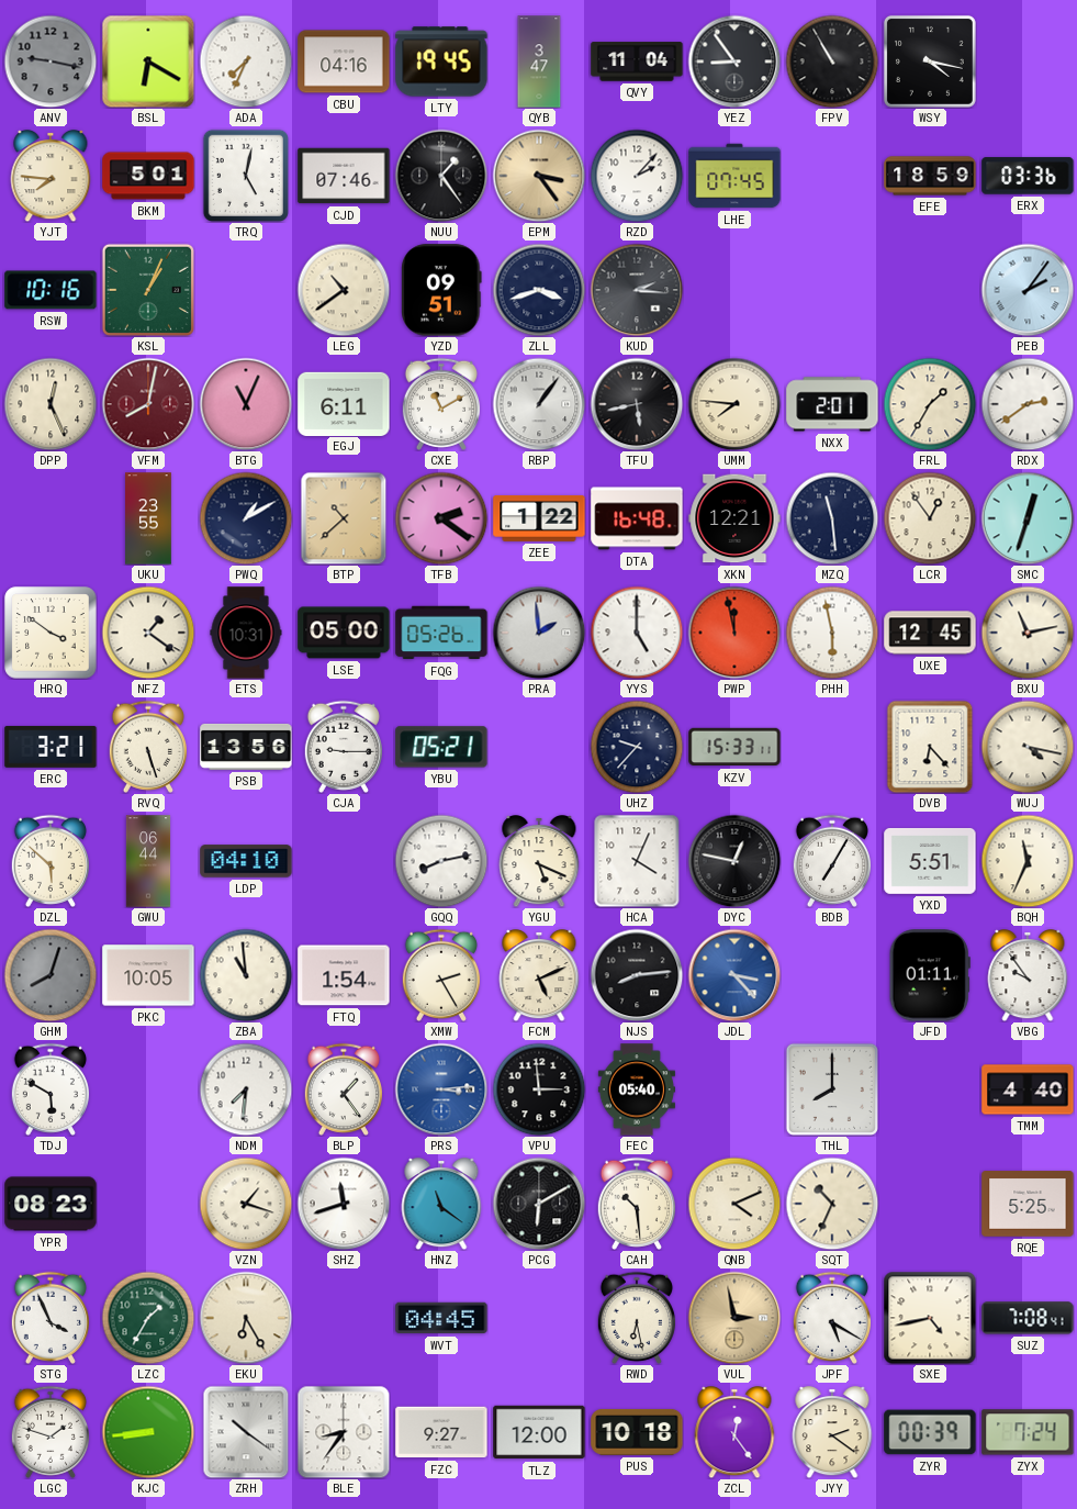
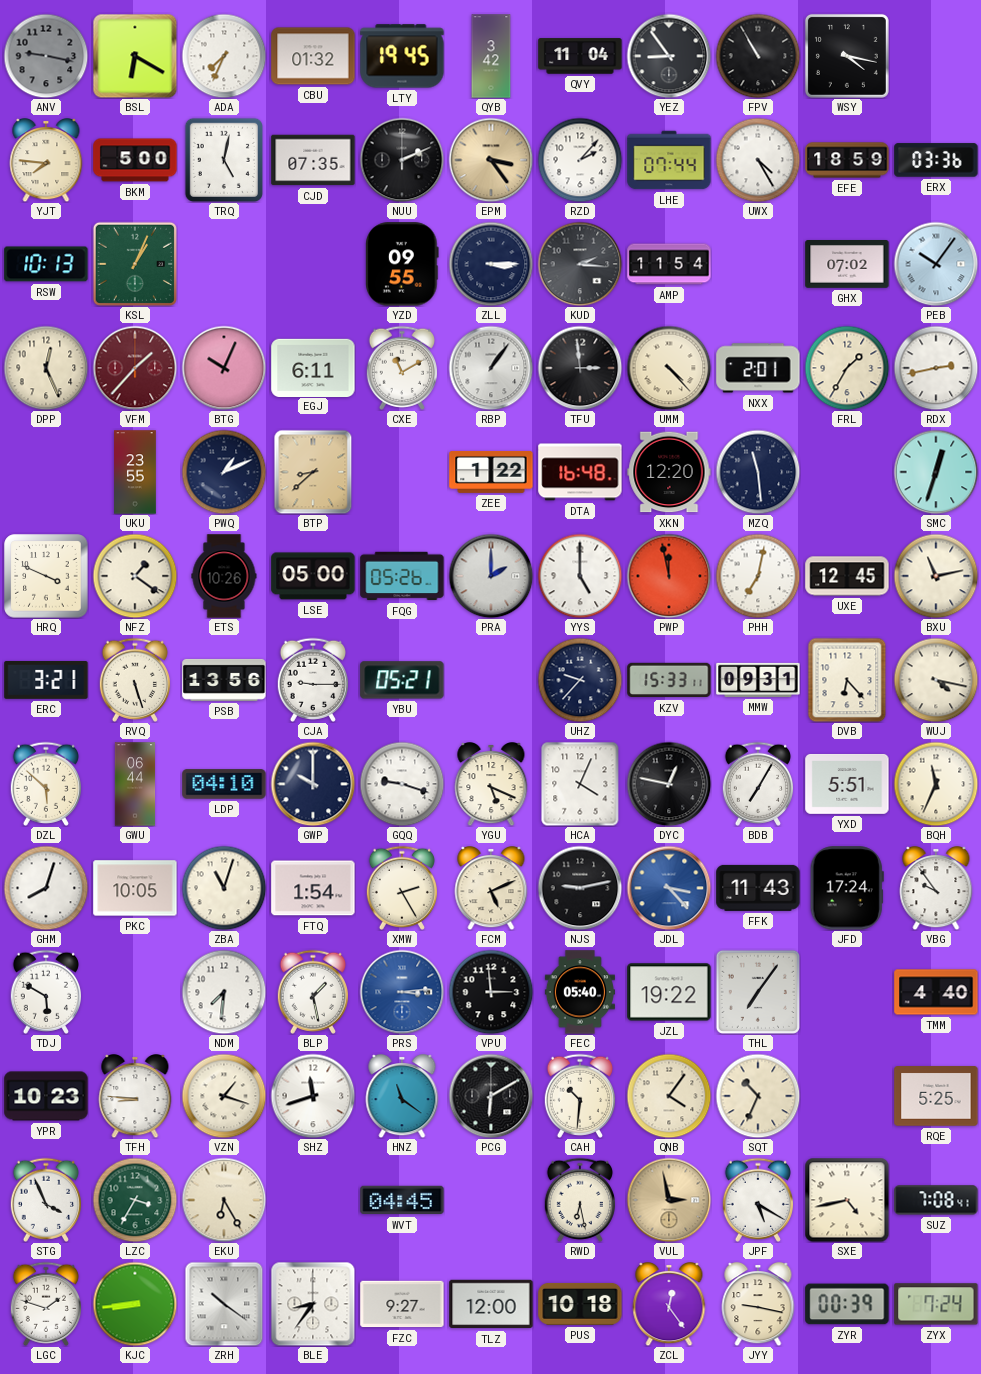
CBU: 04:16 -> 01:32 (313, 56)
QYB: 3:47 -> 3:42 (491, 56)
BKM: 5:01 -> 5:00 (135, 160)
CJD: 07:46 -> 07:35 (313, 160)
NUU: 1:24 -> 2:11 (402, 160)
LHE: 07:45 -> 07:44 (669, 160)
UWX: none -> 4:25 (758, 160)
RSW: 10:16 -> 10:13 (46, 264)
LEG: 10:39 -> none (344, 290)
YZD: 09:51 -> 09:55 (402, 264)
ZLL: 3:42 -> 3:15 (491, 264)
AMP: none -> 11:54 (669, 264)
GHX: none -> 07:02 (847, 265)
PEB: 2:06 -> 10:06 (936, 264)
VFM: 8:02 -> 1:37 (135, 368)
BTG: 11:04 -> 10:04 (224, 368)
TFU: 5:43 -> 2:59 (580, 368)
UMM: 7:46 -> 4:23 (669, 368)
RDX: 2:39 -> 2:43 (936, 368)
PWQ: 1:10 -> 1:11 (224, 472)
BTP: 10:38 -> 8:38 (313, 472)
TFB: 2:21 -> none (441, 518)
XKN: 12:21 -> 12:20 (669, 472)
LCR: 12:54 -> none (930, 518)
HRQ: 3:51 -> 3:49 (46, 576)
ETS: 10:31 -> 10:26 (224, 576)
PRA: 1:59 -> 2:00 (491, 576)
PHH: 5:58 -> 7:02 (758, 576)
MMW: none -> 09:31 (758, 680)
GWP: none -> 10:00 (313, 784)
GQQ: 8:13 -> 9:18 (402, 784)
GHM dial: grey -> white (46, 888)
ZBA: 10:59 -> 11:03 (224, 888)
NJS: 8:14 -> 9:13 (580, 888)
FFK: none -> 11:43 (758, 888)
JFD: 01:11 -> 17:24 (847, 888)
BLP: 1:24 -> 1:28 (312, 992)
JZL: none -> 19:22 (669, 992)
THL: 8:00 -> 7:06 (758, 992)
YPR: 08:23 -> 10:23 (46, 1096)
TFH: none -> 8:46 (135, 1097)
CAH: 10:29 -> 10:31 (579, 1096)
QNB: 4:11 -> 4:06 (669, 1096)
LZC: 1:35 -> 3:35 (135, 1200)
JYY: 2:21 -> 9:17 (758, 1305)
